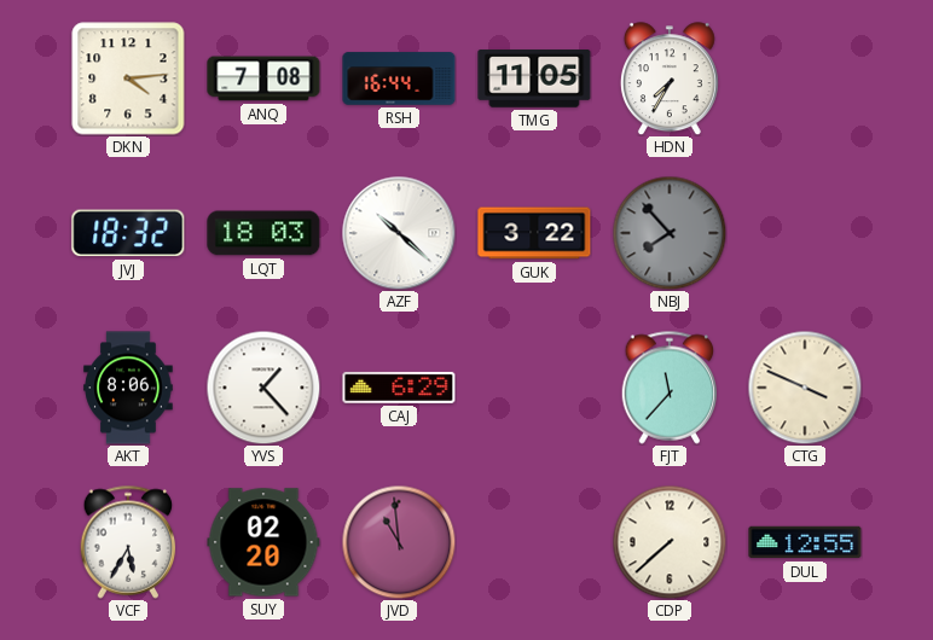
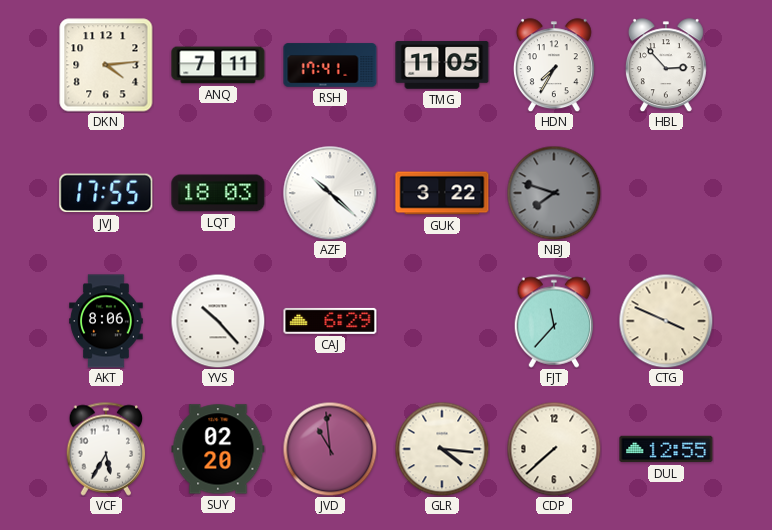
ANQ: 7:08 -> 7:11 (218, 65)
RSH: 16:44 -> 17:41 (330, 65)
HBL: none -> 2:53 (666, 65)
JVJ: 18:32 -> 17:55 (106, 193)
NBJ: 7:53 -> 7:48 (554, 193)
YVS: 1:23 -> 10:23 (218, 321)
GLR: none -> 4:16 (442, 449)
